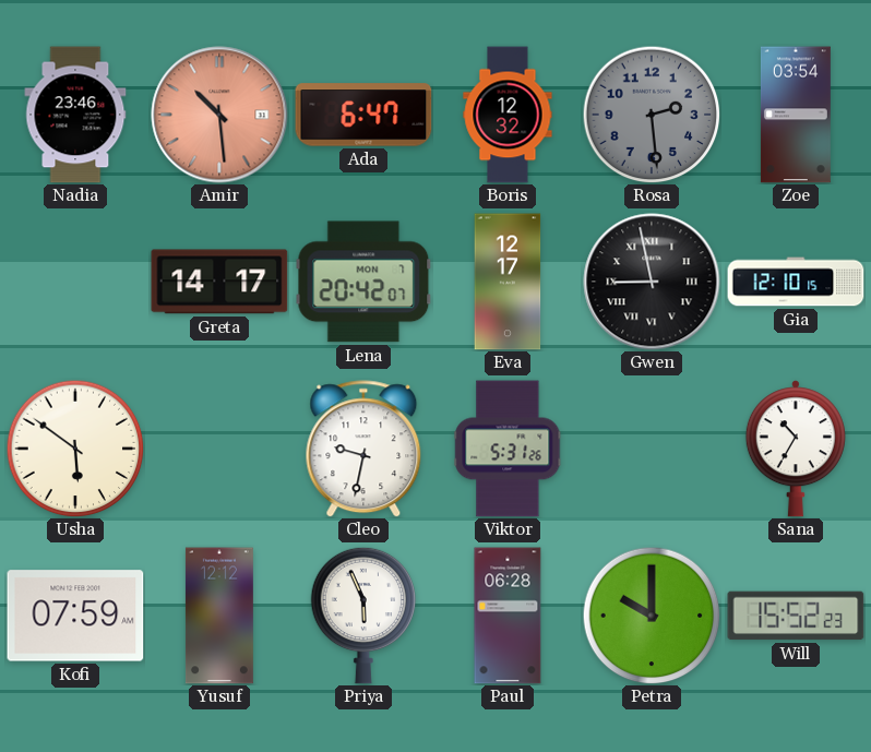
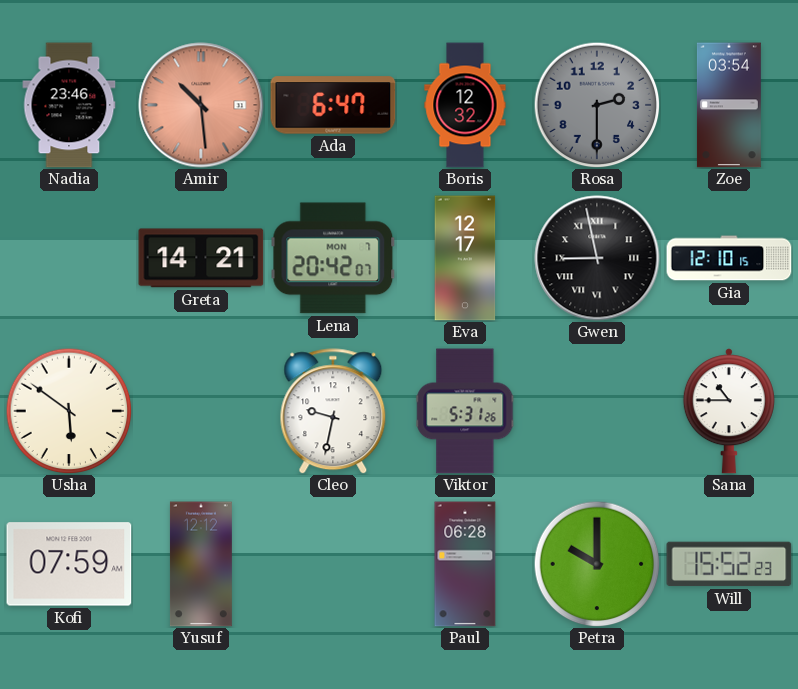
Rosa: 2:29 -> 2:30 (597, 105)
Greta: 14:17 -> 14:21 (201, 258)
Sana: 10:35 -> 10:45 (729, 411)
Priya: 5:56 -> none (363, 616)
